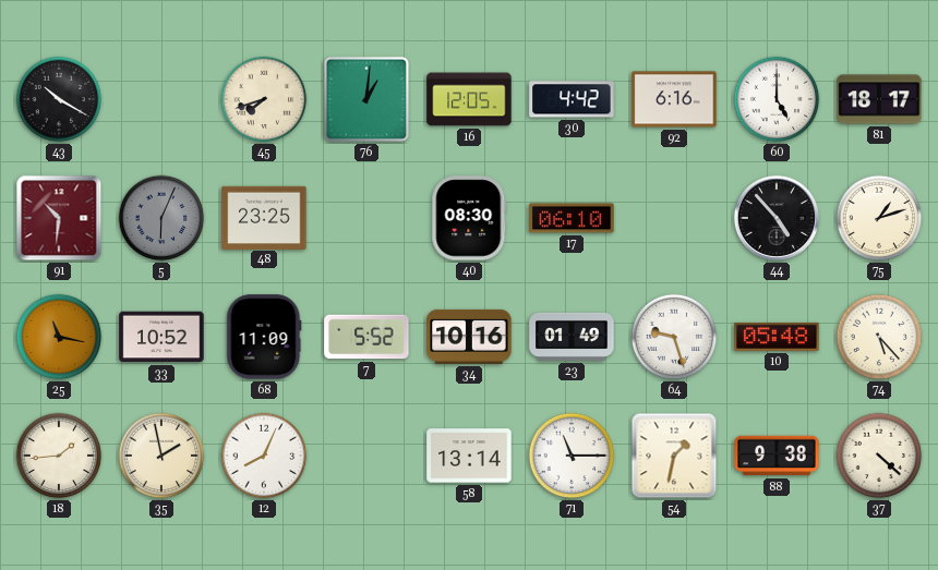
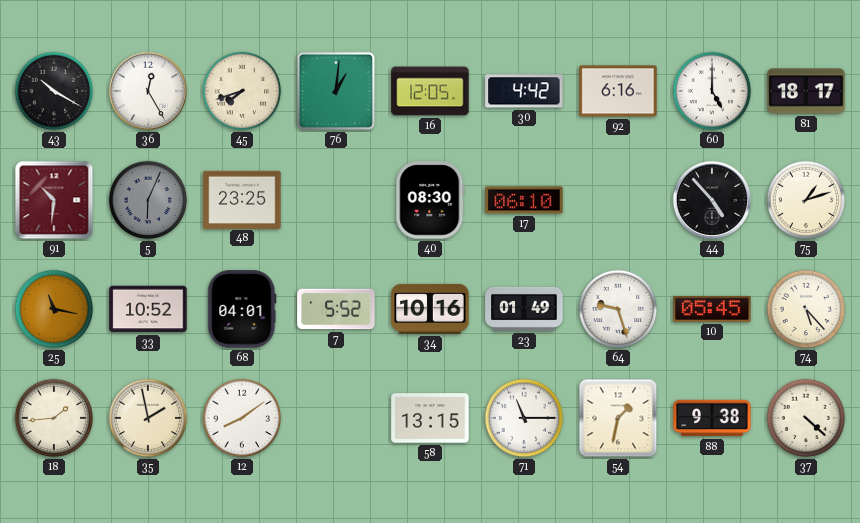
36: none -> 12:25 (148, 91)
68: 11:09 -> 04:01 (242, 309)
10: 05:48 -> 05:45 (712, 309)
12: 8:04 -> 8:09 (242, 418)
58: 13:14 -> 13:15 (430, 418)
